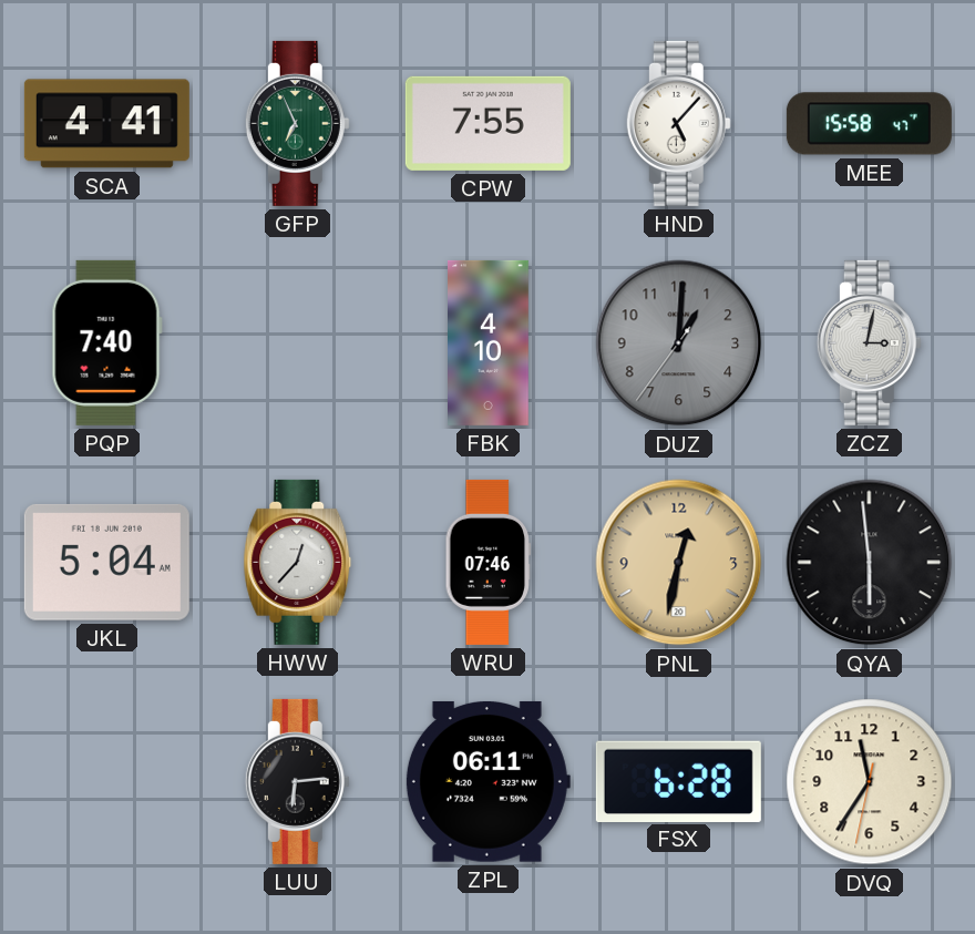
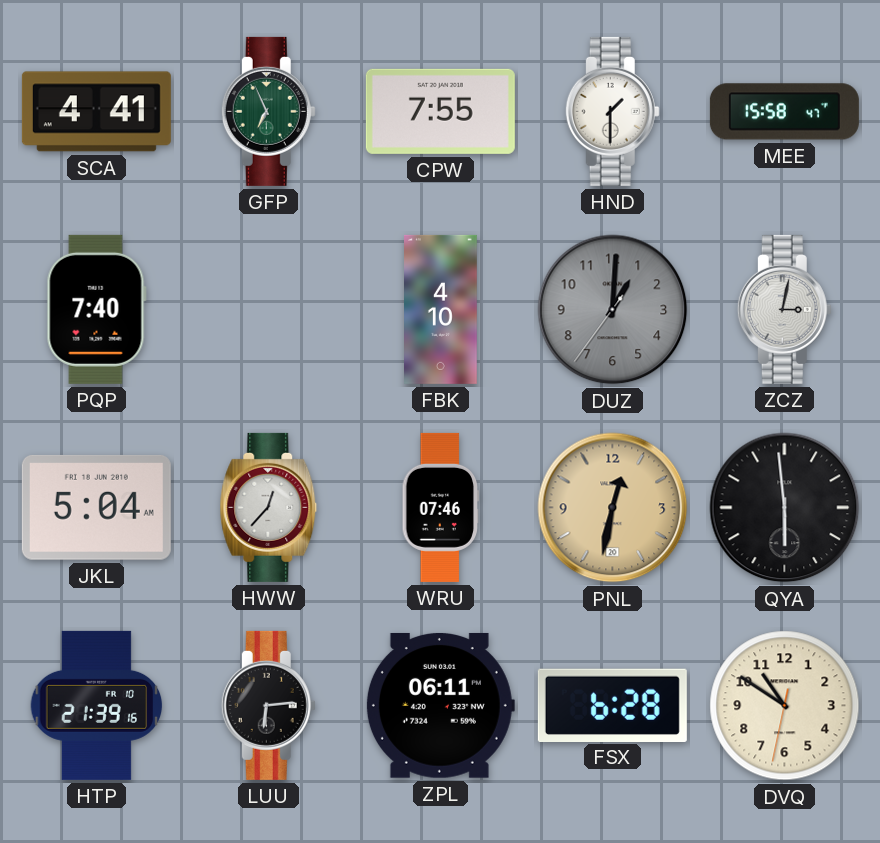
HND: 5:07 -> 1:30 (612, 111)
HTP: none -> 21:39 (97, 705)
DVQ: 11:35 -> 10:50 (785, 706)
